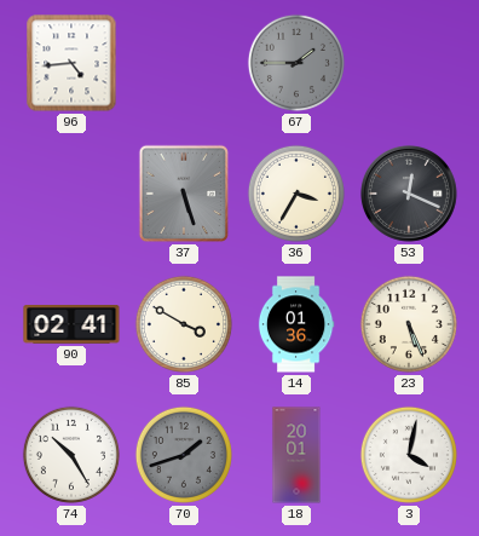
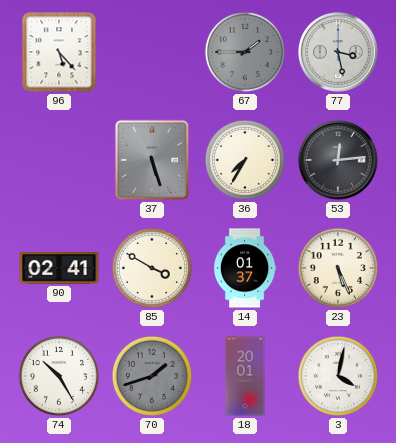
96: 4:44 -> 5:23 (59, 52)
77: none -> 3:28 (339, 53)
36: 3:35 -> 7:35 (245, 160)
53: 12:19 -> 12:14 (339, 161)
14: 01:36 -> 01:37 (245, 268)
